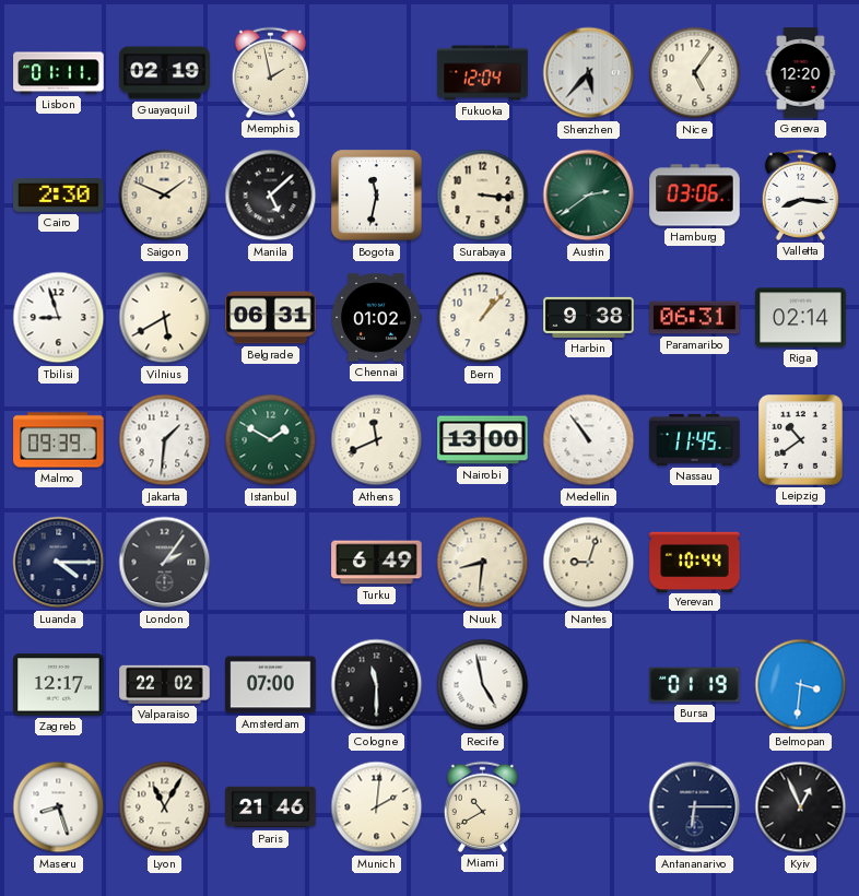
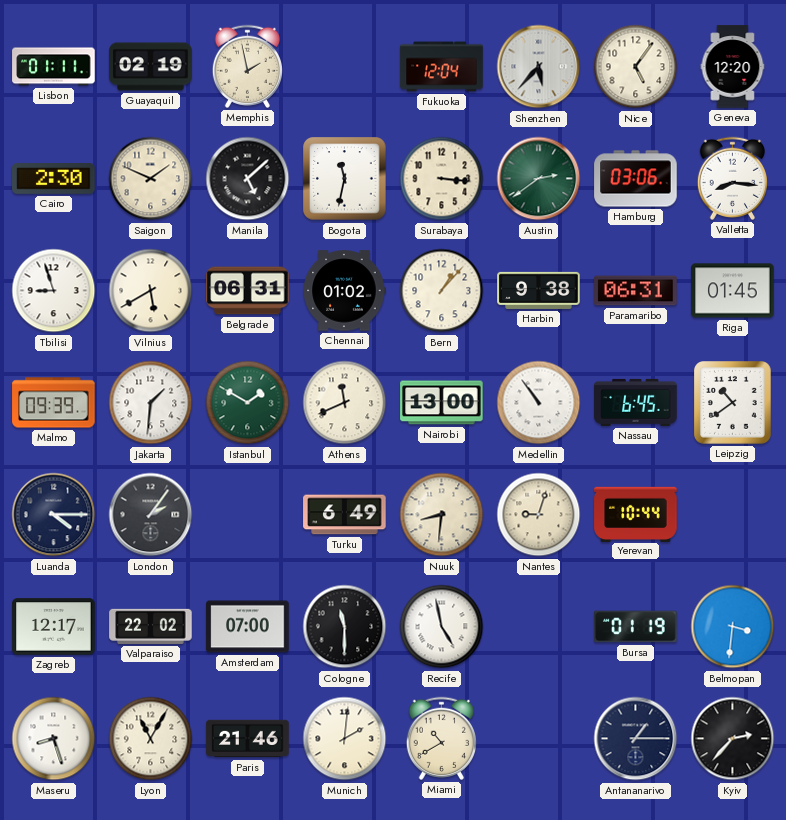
Riga: 02:14 -> 01:45 (733, 291)
Nassau: 11:45 -> 6:45 (636, 402)
Antananarivo: 6:15 -> 1:15 (636, 739)
Kyiv: 12:56 -> 2:37 (733, 739)
